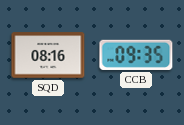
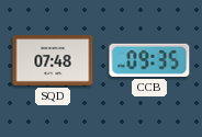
SQD: 08:16 -> 07:48 (53, 60)
